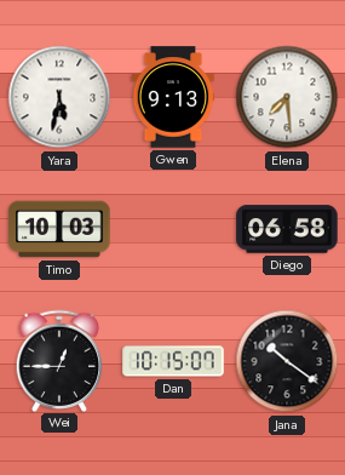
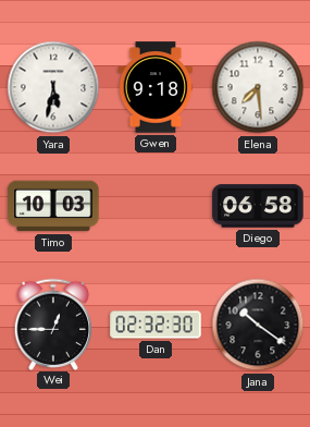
Gwen: 9:13 -> 9:18 (156, 87)
Dan: 10:15 -> 02:32 (156, 325)
